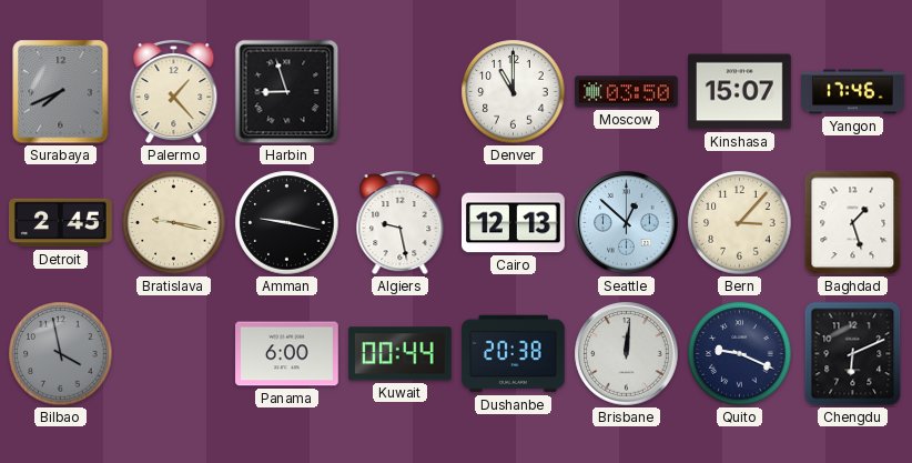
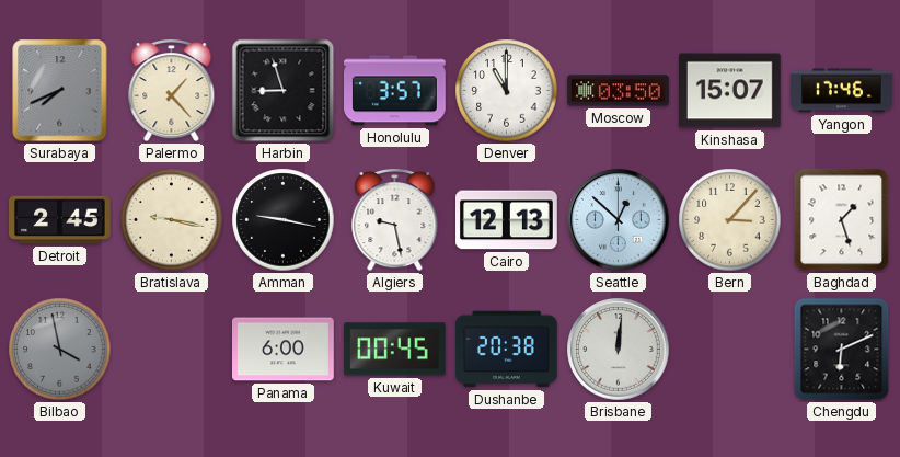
Honolulu: none -> 3:57 (395, 91)
Kuwait: 00:44 -> 00:45 (394, 350)
Quito: 9:19 -> none (740, 354)
